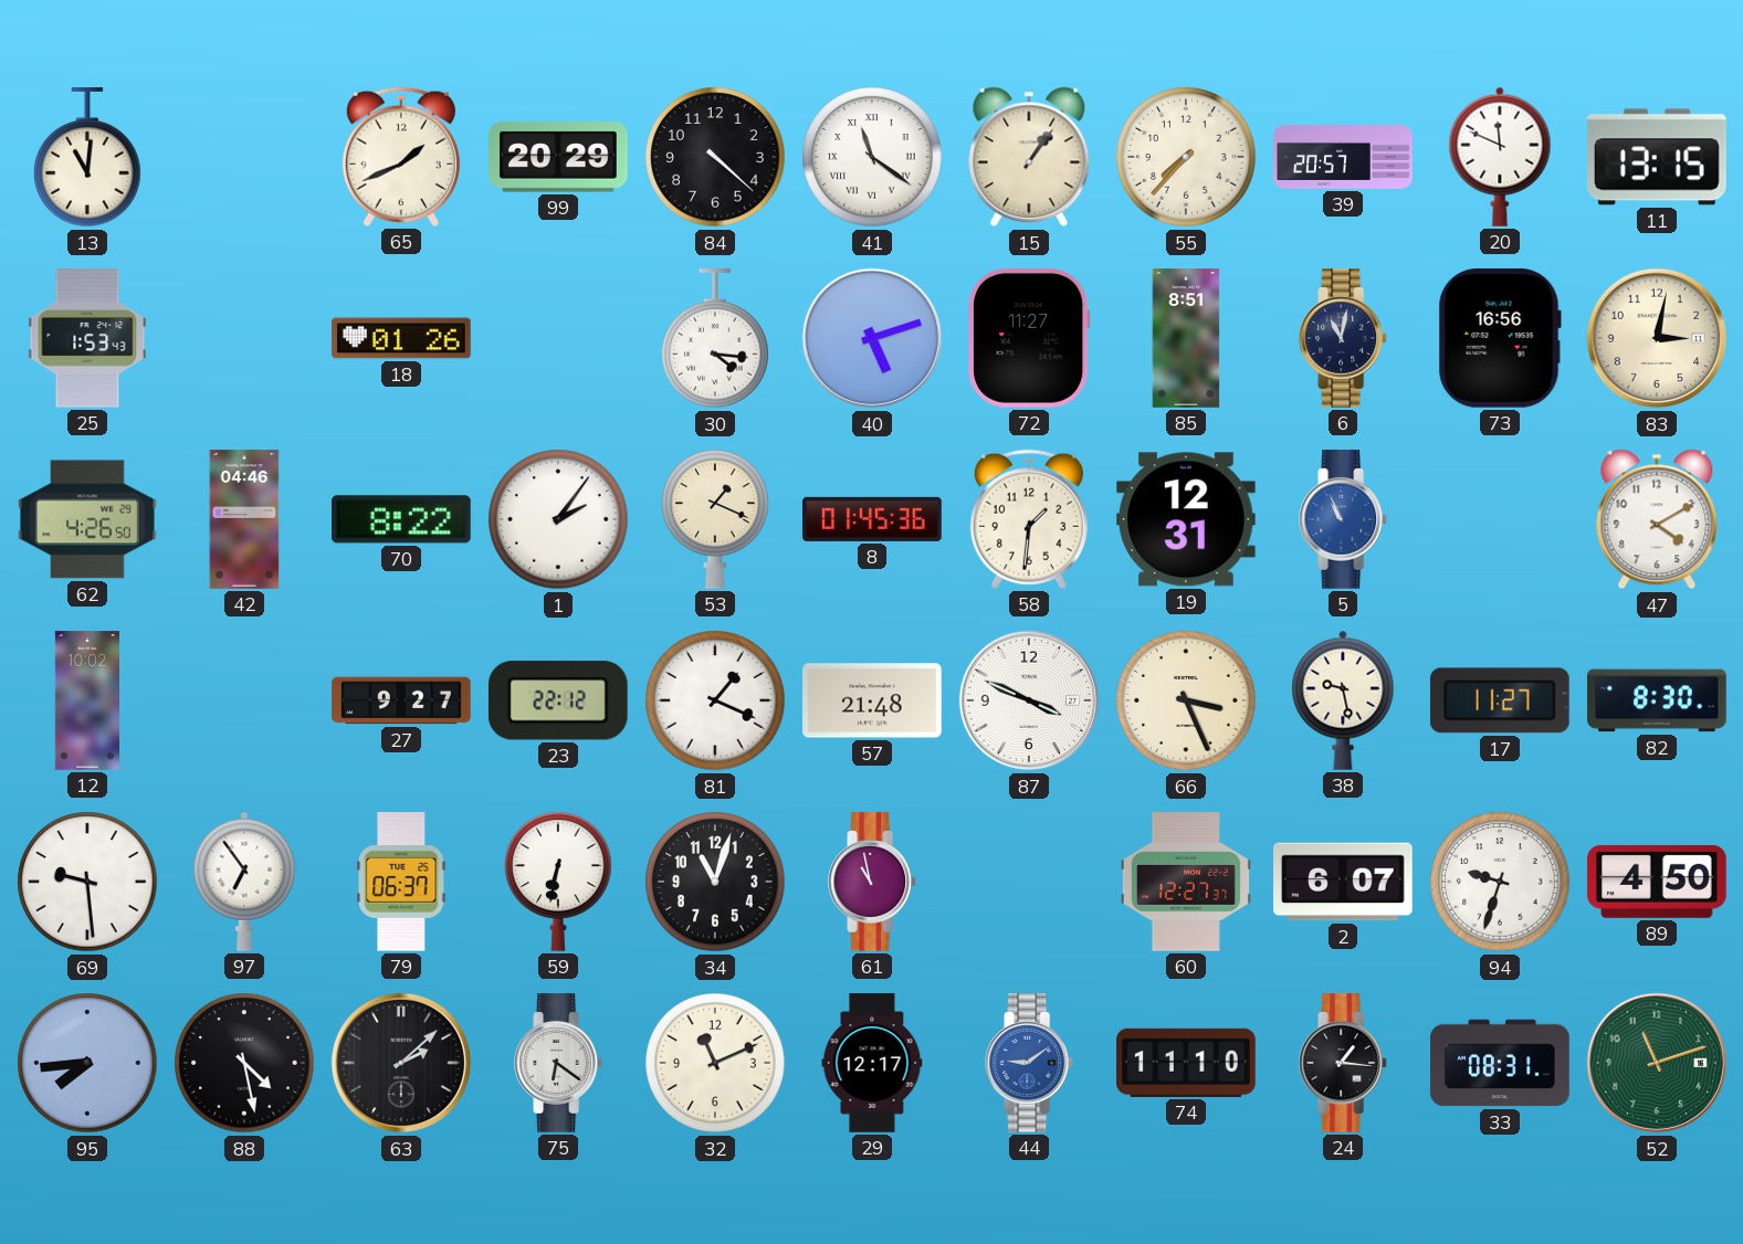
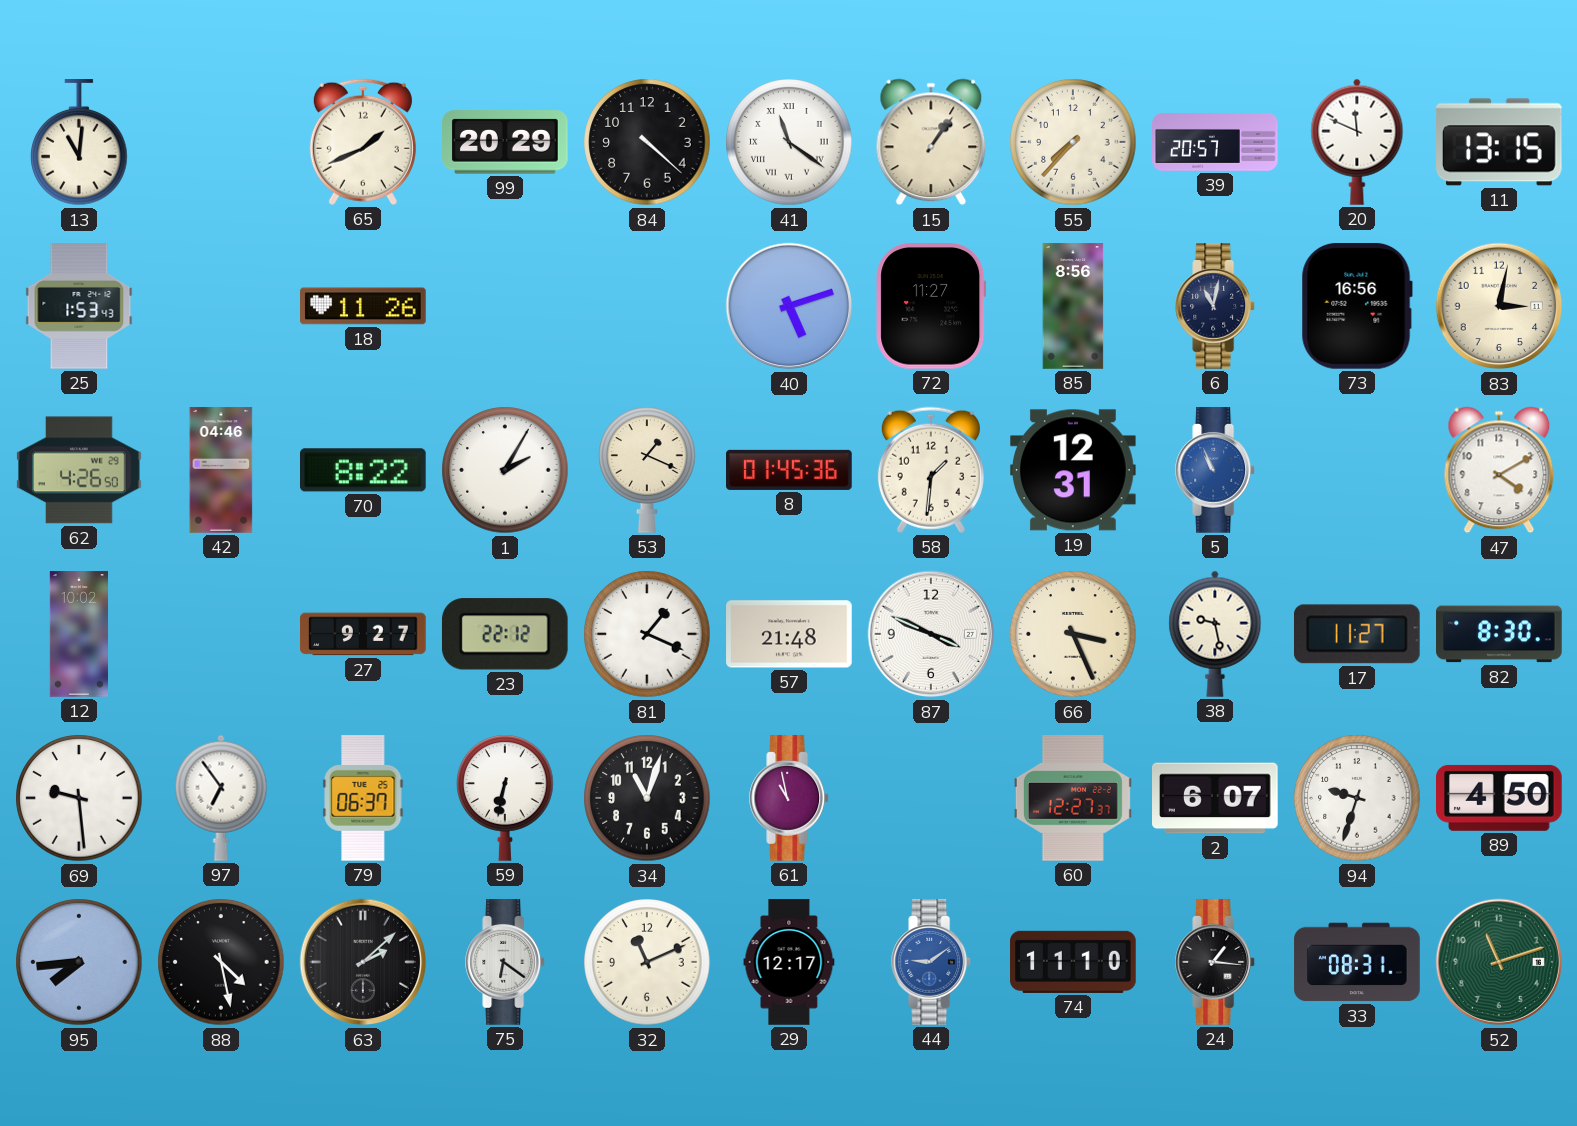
18: 01:26 -> 11:26 (363, 306)
30: 4:16 -> none (715, 339)
85: 8:51 -> 8:56 (1073, 306)
1: 2:06 -> 2:05 (505, 470)
